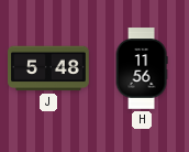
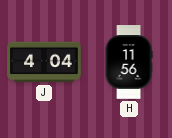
J: 5:48 -> 4:04 (44, 62)
